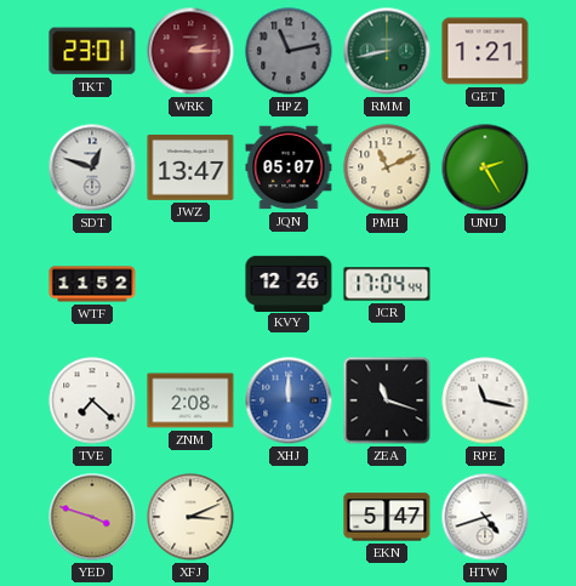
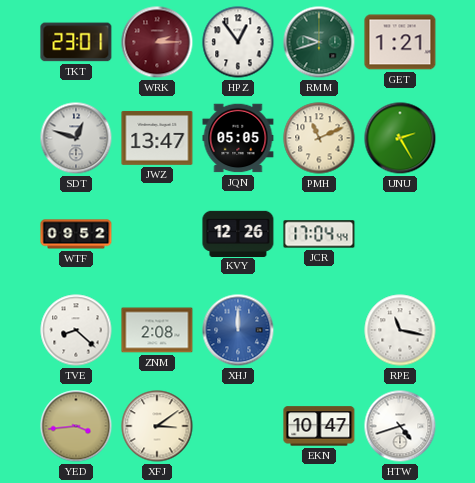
HPZ: 11:13 -> 12:54 (238, 42)
HPZ dial: grey -> white (238, 42)
RMM: 8:43 -> 9:42 (319, 42)
JQN: 05:07 -> 05:05 (238, 138)
WTF: 11:52 -> 09:52 (76, 234)
TVE: 7:22 -> 8:22 (76, 330)
ZEA: 11:18 -> none (387, 400)
YED: 3:48 -> 3:44 (76, 426)
XFJ: 3:11 -> 3:09 (157, 426)
EKN: 5:47 -> 10:47 (319, 426)
